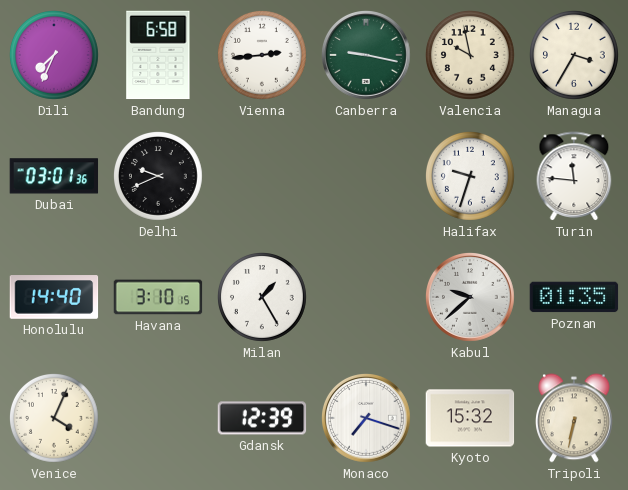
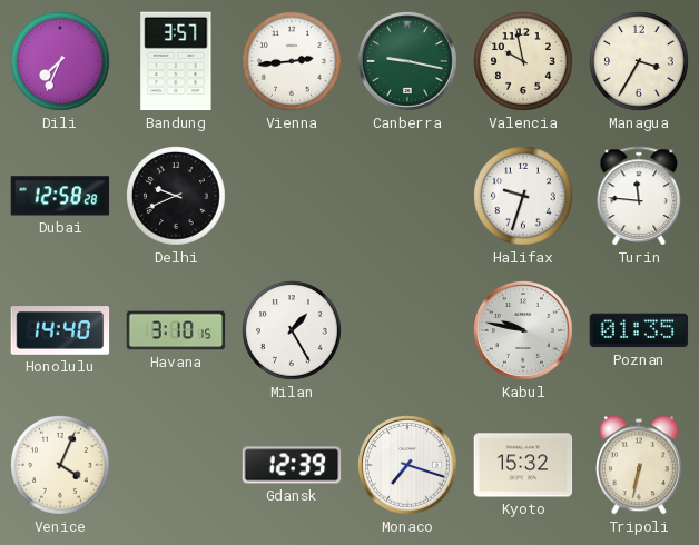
Bandung: 6:58 -> 3:57 (176, 61)
Dubai: 03:01 -> 12:58 (60, 196)
Kabul: 9:38 -> 9:47 (524, 331)
